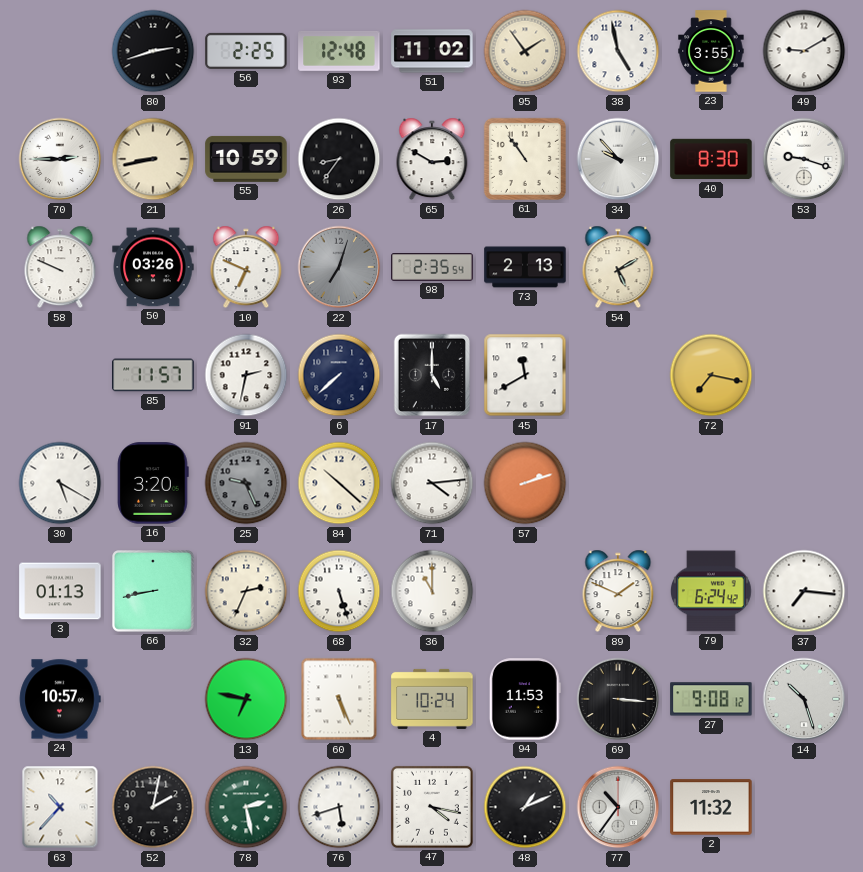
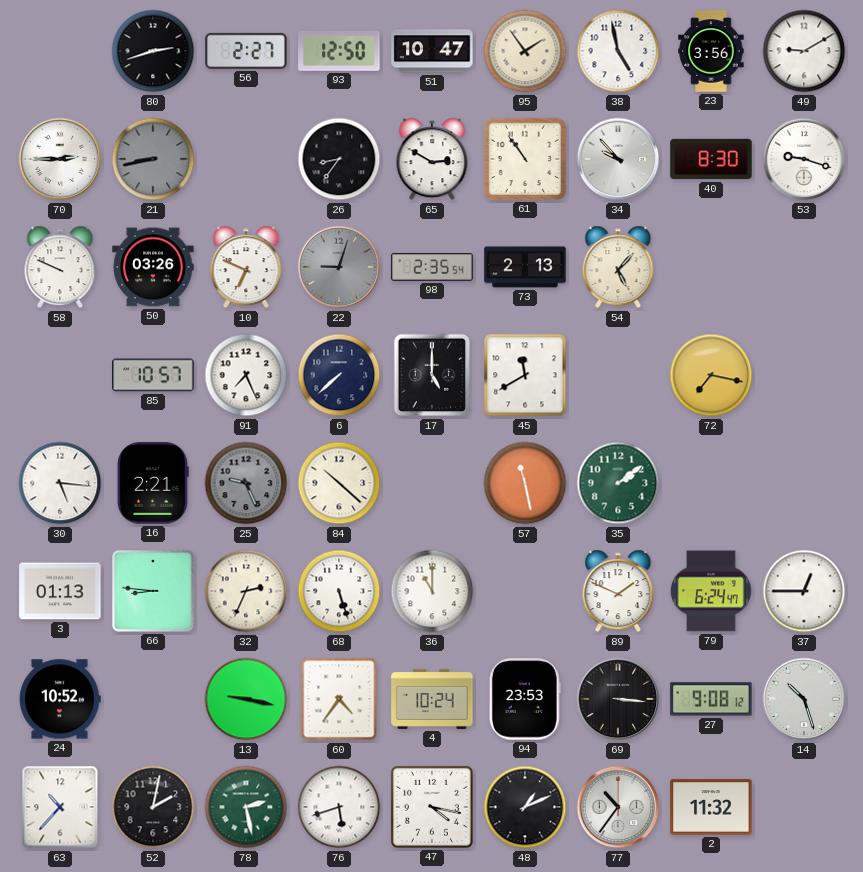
56: 2:25 -> 2:27 (246, 51)
93: 12:48 -> 12:50 (339, 51)
51: 11:02 -> 10:47 (432, 51)
23: 3:55 -> 3:56 (711, 51)
21 dial: cream -> grey (153, 159)
55: 10:59 -> none (246, 159)
22: 7:03 -> 9:03 (339, 267)
54: 5:10 -> 5:07 (618, 267)
85: 11:57 -> 10:57 (153, 375)
91: 2:32 -> 7:26 (246, 375)
30: 5:20 -> 5:16 (60, 483)
16: 3:20 -> 2:21 (153, 483)
71: 4:14 -> none (432, 483)
57: 2:12 -> 11:28 (525, 483)
35: none -> 2:09 (618, 483)
66: 8:43 -> 8:46 (153, 591)
79: 6:24:42 -> 6:24:47 (711, 591)
37: 7:16 -> 12:45 (804, 591)
24: 10:57 -> 10:52 (60, 699)
13: 6:47 -> 9:17 (246, 699)
60: 5:26 -> 4:36 (339, 699)
94: 11:53 -> 23:53 (525, 699)
